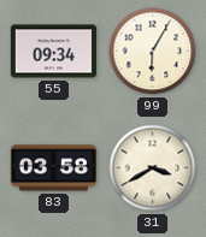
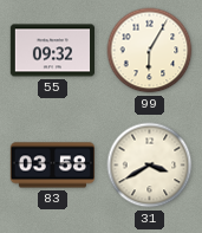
55: 09:34 -> 09:32 (52, 51)
